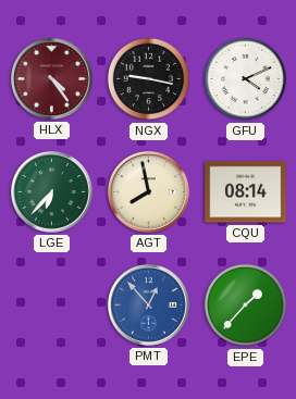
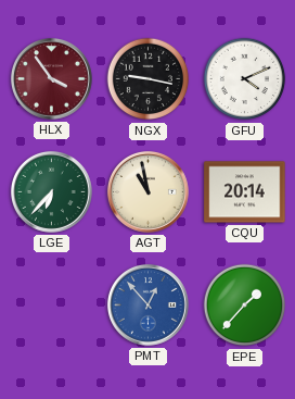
HLX: 4:24 -> 3:54 (51, 78)
AGT: 7:58 -> 10:58 (147, 191)
CQU: 08:14 -> 20:14 (245, 192)
